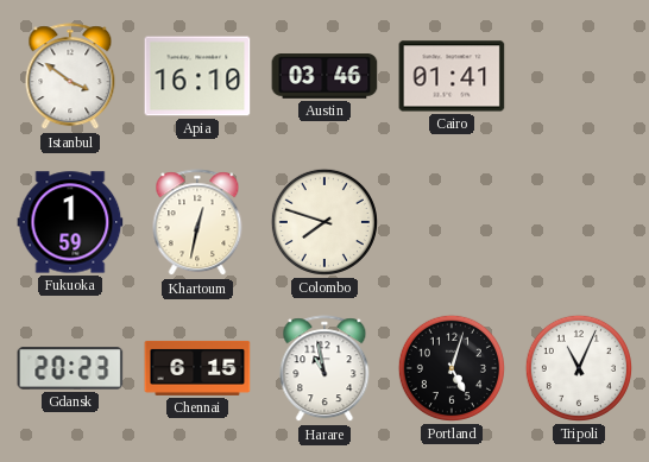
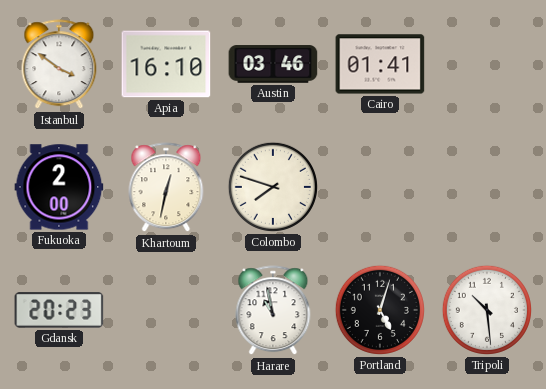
Fukuoka: 1:59 -> 2:00 (59, 187)
Chennai: 6:15 -> none (197, 368)
Tripoli: 11:04 -> 10:29 (487, 310)
